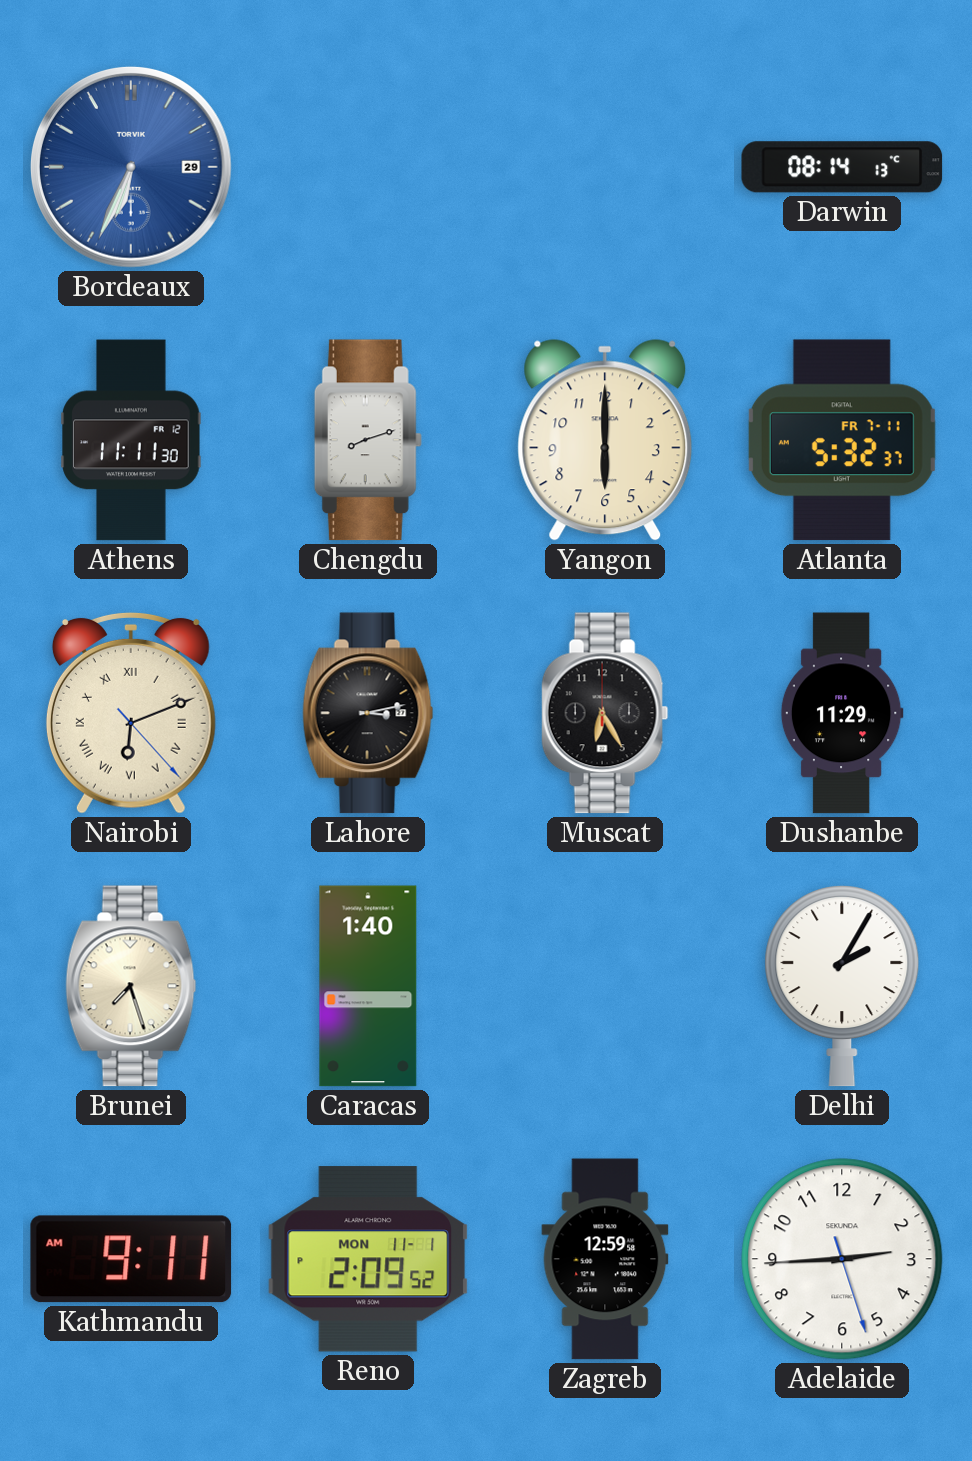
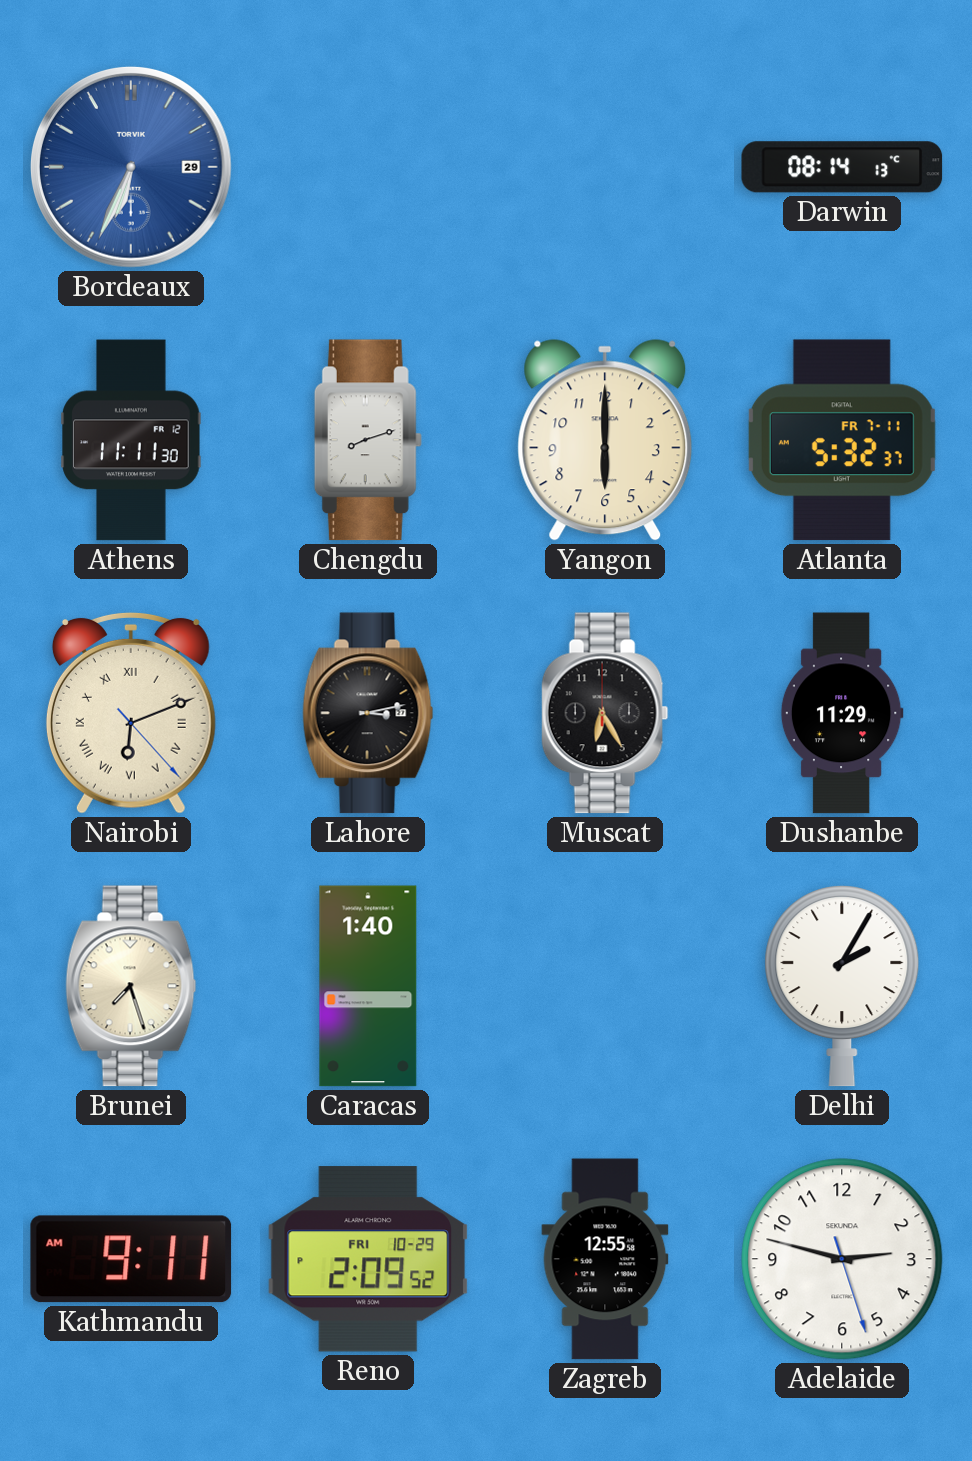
Reno date: MON 11-1 -> FRI 10-29 (368, 1259)
Zagreb: 12:59 -> 12:55 (605, 1259)
Adelaide: 2:44 -> 2:47 (842, 1259)
